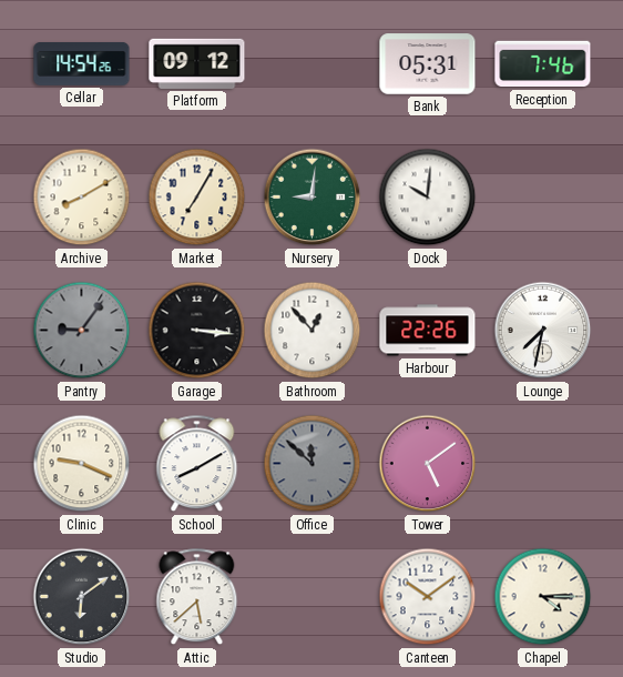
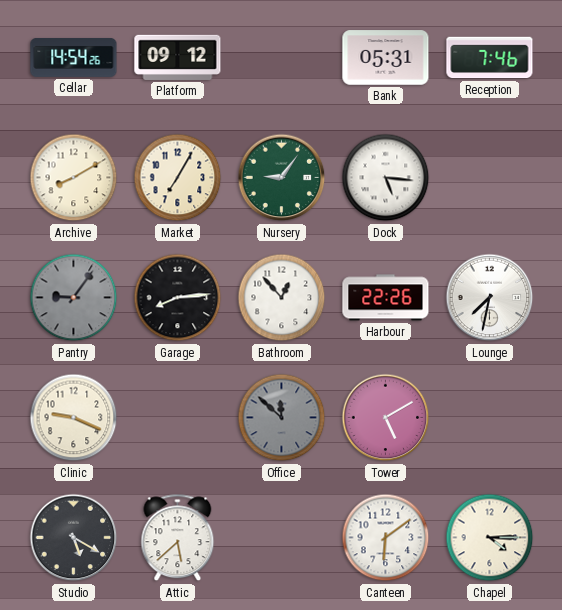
Nursery: 9:01 -> 9:06 (282, 178)
Dock: 10:01 -> 5:16 (386, 178)
Garage: 3:16 -> 8:14 (178, 298)
School: 8:10 -> none (197, 464)
Tower: 5:09 -> 5:10 (386, 418)
Studio: 6:09 -> 5:20 (74, 538)
Canteen: 10:09 -> 6:09 (386, 538)
